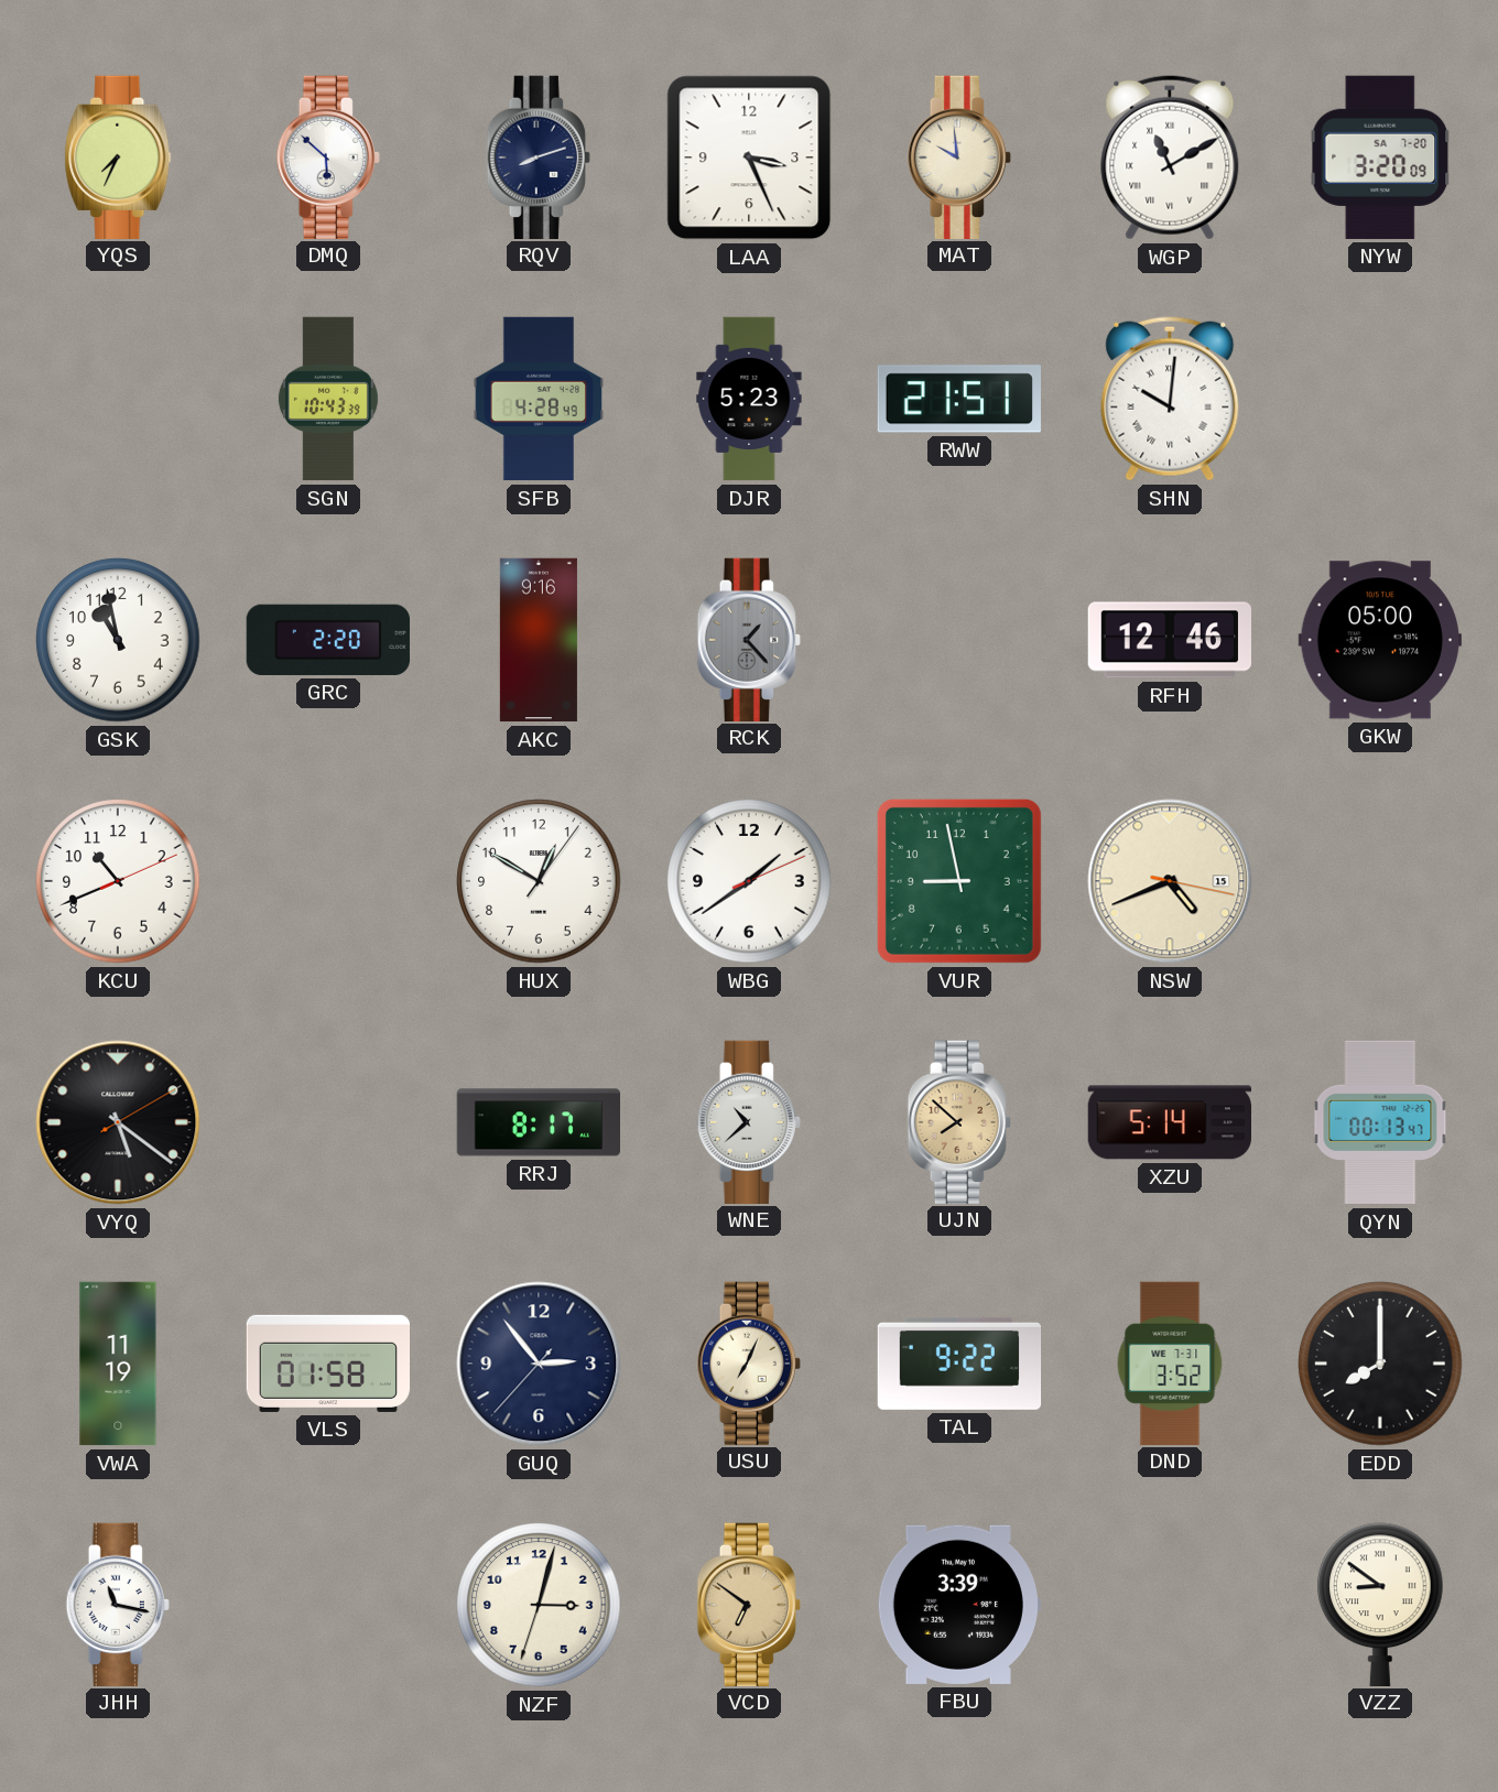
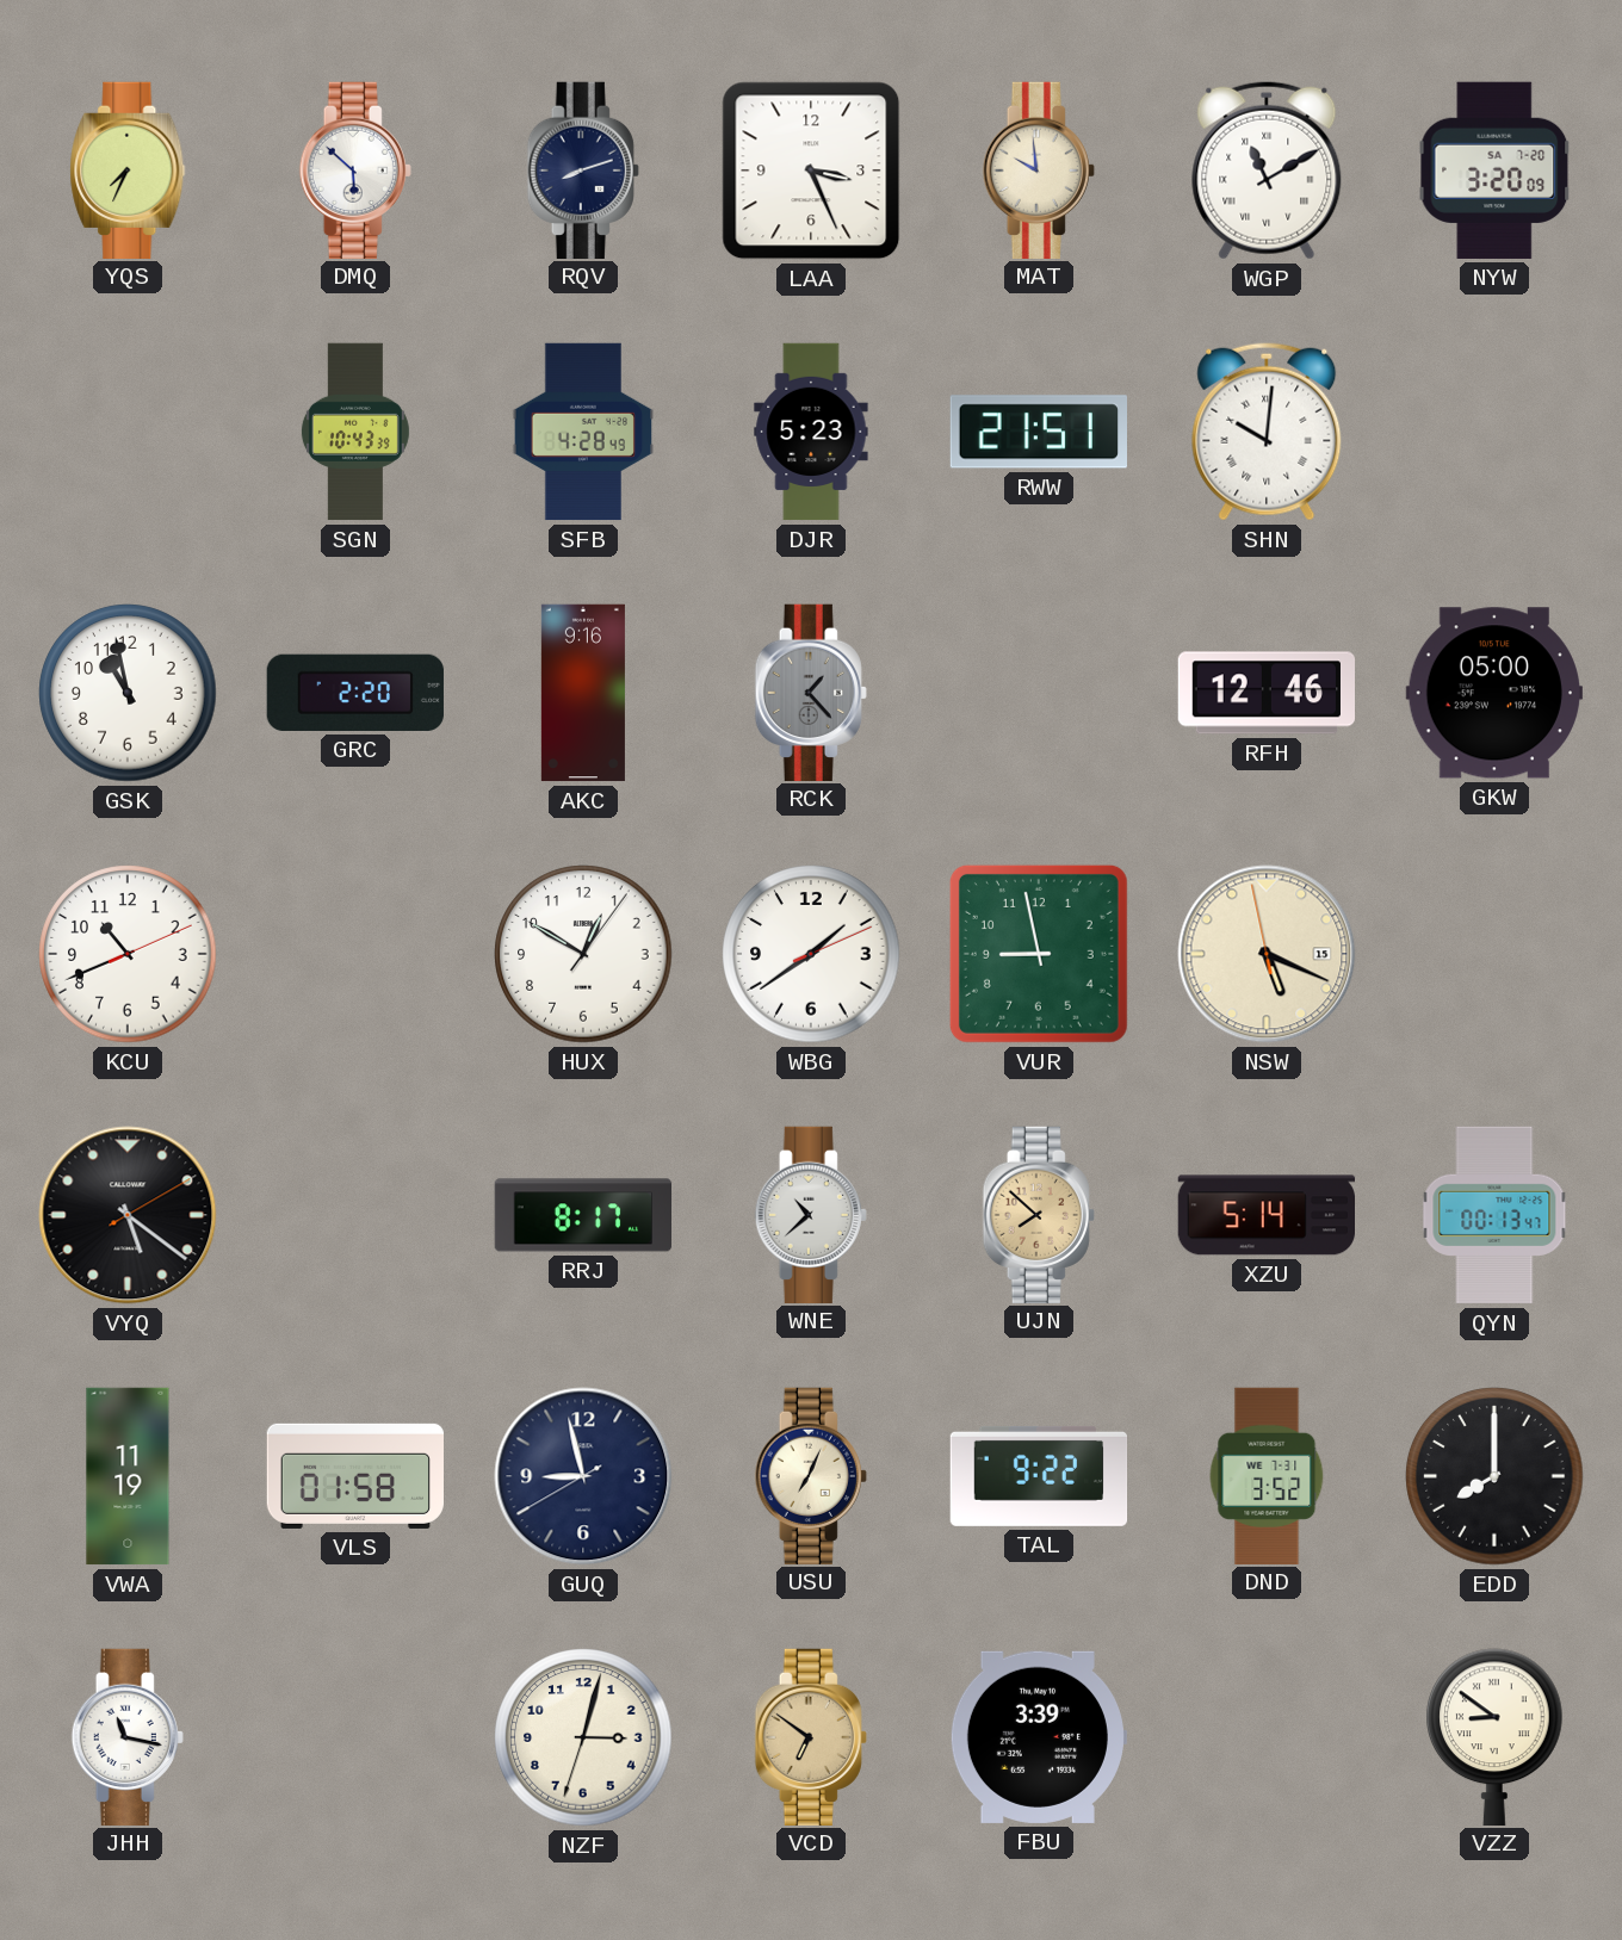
NSW: 4:41 -> 5:18 (1267, 954)
GUQ: 2:53 -> 8:57 (583, 1476)
